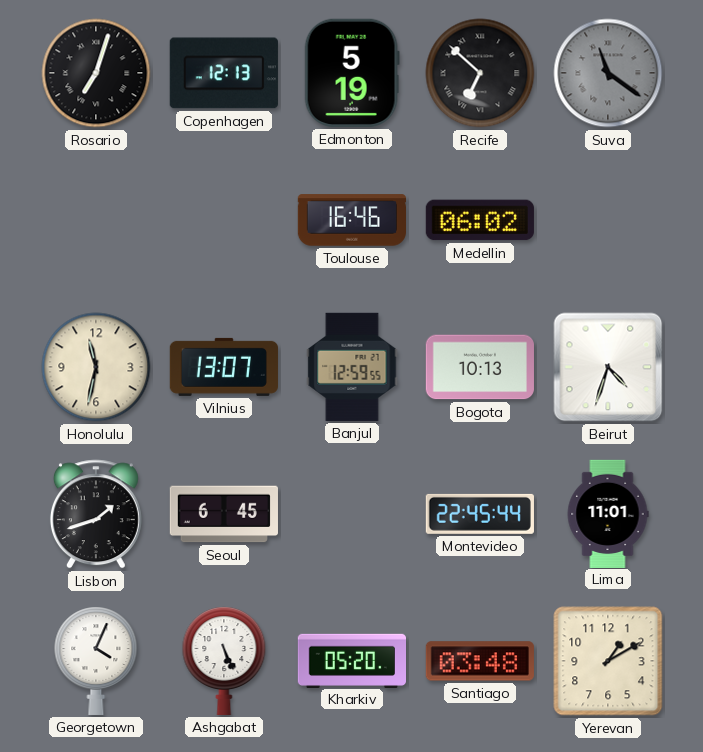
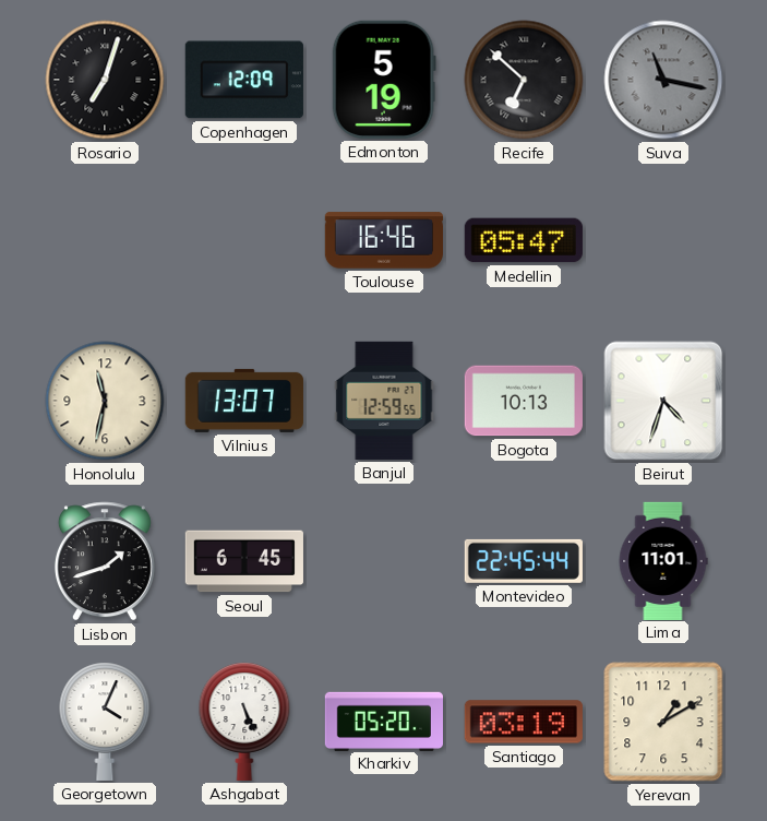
Copenhagen: 12:13 -> 12:09 (244, 80)
Suva: 11:21 -> 11:17 (663, 80)
Medellin: 06:02 -> 05:47 (524, 240)
Santiago: 03:48 -> 03:19 (524, 722)
